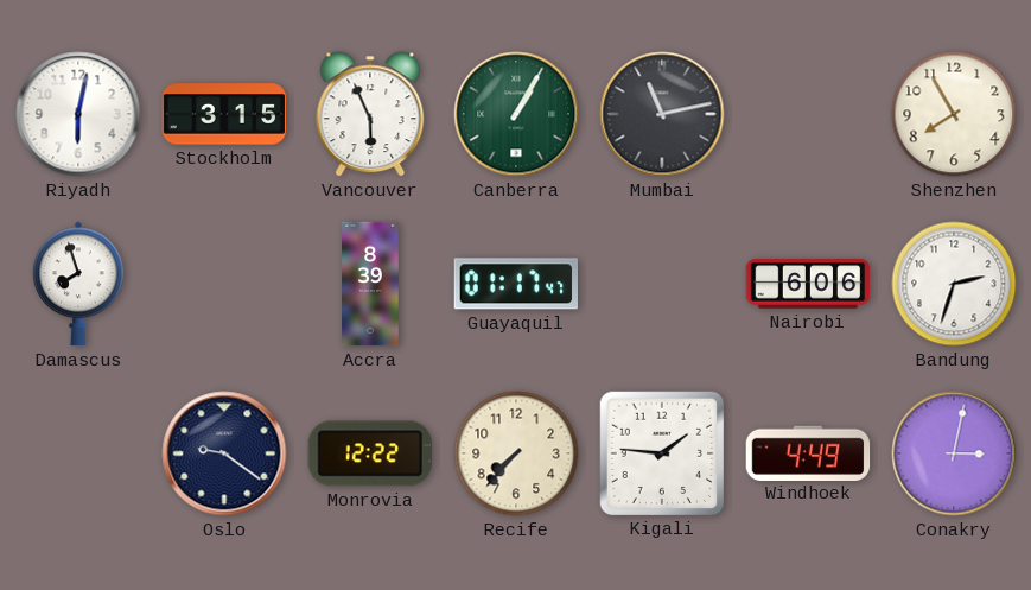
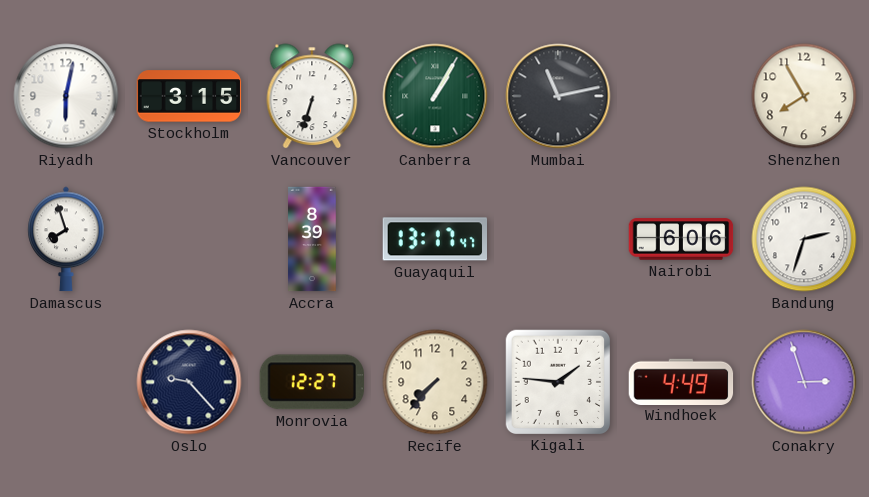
Vancouver: 5:56 -> 6:33 (312, 96)
Guayaquil: 01:17 -> 13:17 (434, 239)
Oslo: 9:21 -> 9:23 (189, 382)
Monrovia: 12:22 -> 12:27 (311, 382)
Conakry: 3:02 -> 2:57 (804, 382)
